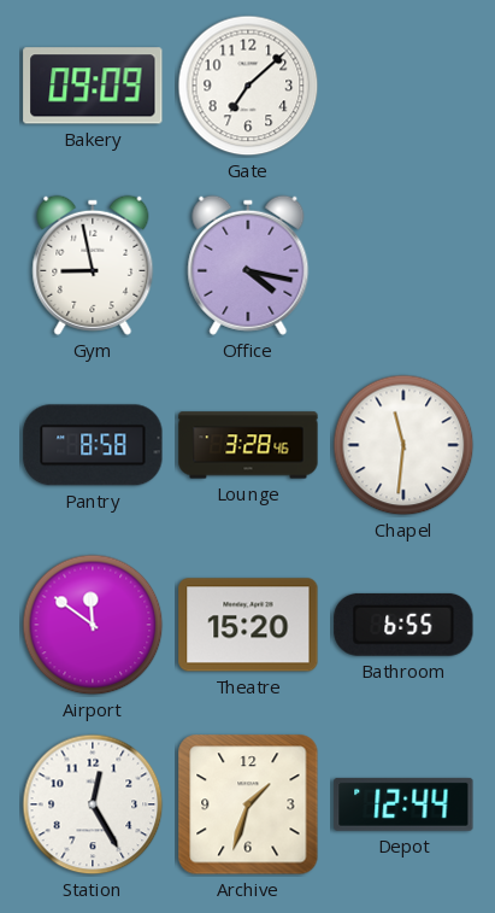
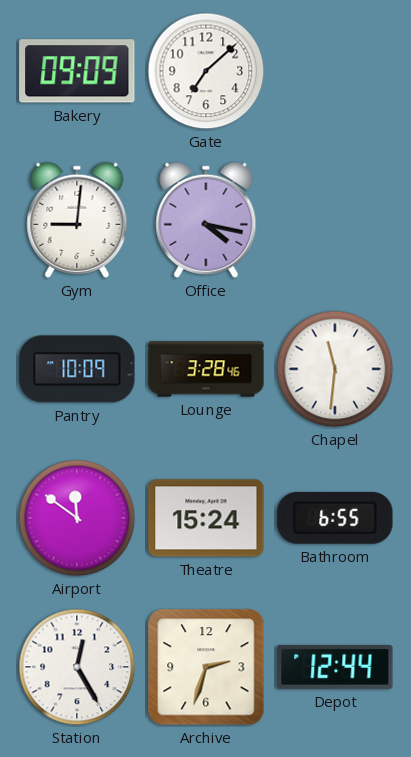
Gym: 8:58 -> 9:01 (77, 220)
Pantry: 8:58 -> 10:09 (77, 369)
Theatre: 15:20 -> 15:24 (206, 518)
Archive: 1:33 -> 2:33 (206, 667)
